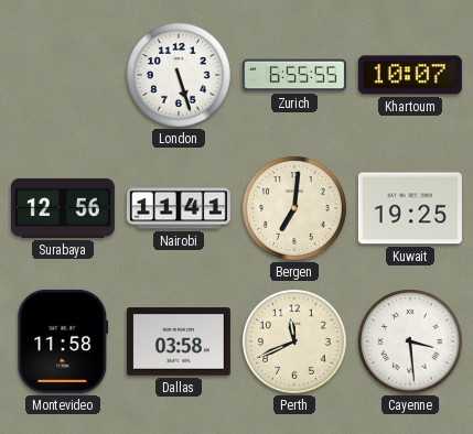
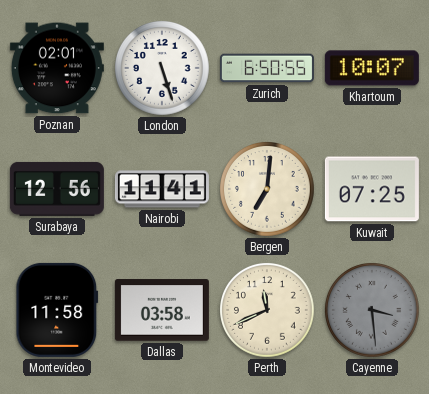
Poznan: none -> 02:01 (57, 68)
Zurich: 6:55 -> 6:50 (267, 68)
Kuwait: 19:25 -> 07:25 (372, 189)
Cayenne dial: white -> grey (373, 311)
